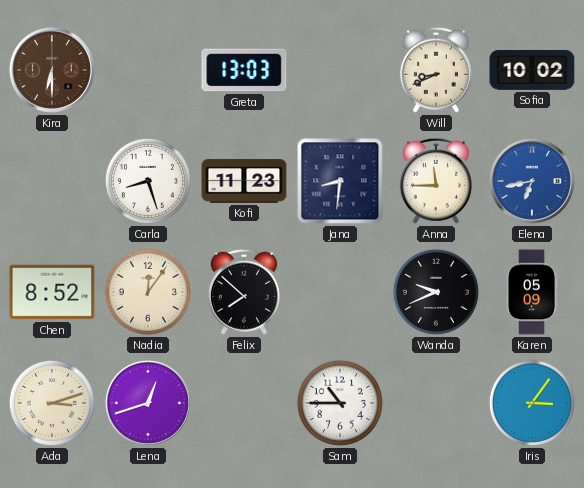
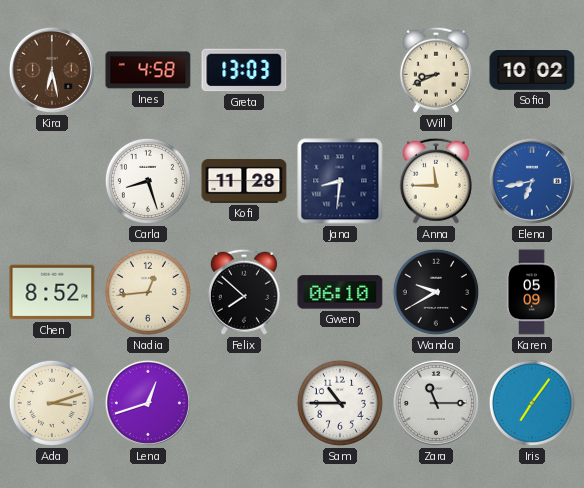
Kira: 6:30 -> 6:28 (52, 70)
Ines: none -> 4:58 (148, 70)
Kofi: 11:23 -> 11:28 (244, 181)
Nadia: 12:06 -> 12:44 (148, 292)
Gwen: none -> 06:10 (340, 292)
Wanda: 9:41 -> 9:40 (436, 292)
Zara: none -> 11:15 (436, 403)
Iris: 3:06 -> 7:06 (532, 403)
